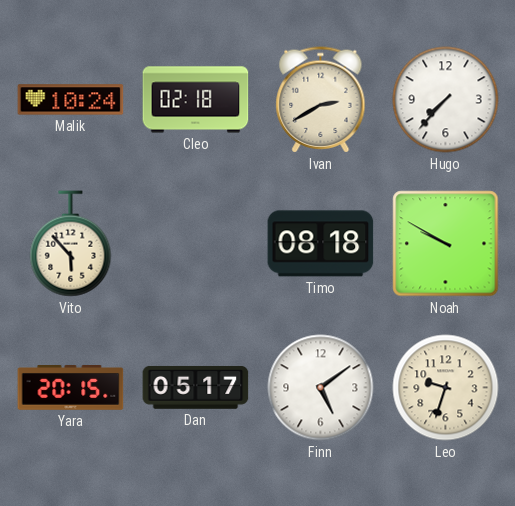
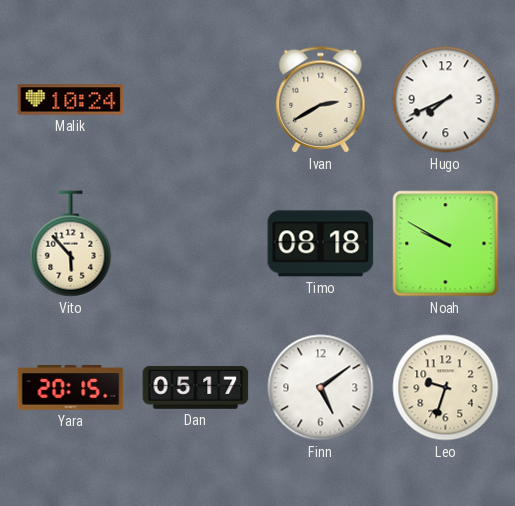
Cleo: 02:18 -> none (196, 100)
Hugo: 7:37 -> 7:41 (446, 100)
